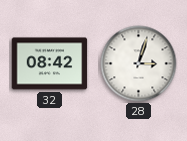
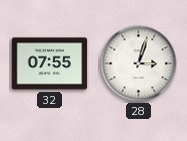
32: 08:42 -> 07:55 (50, 64)
